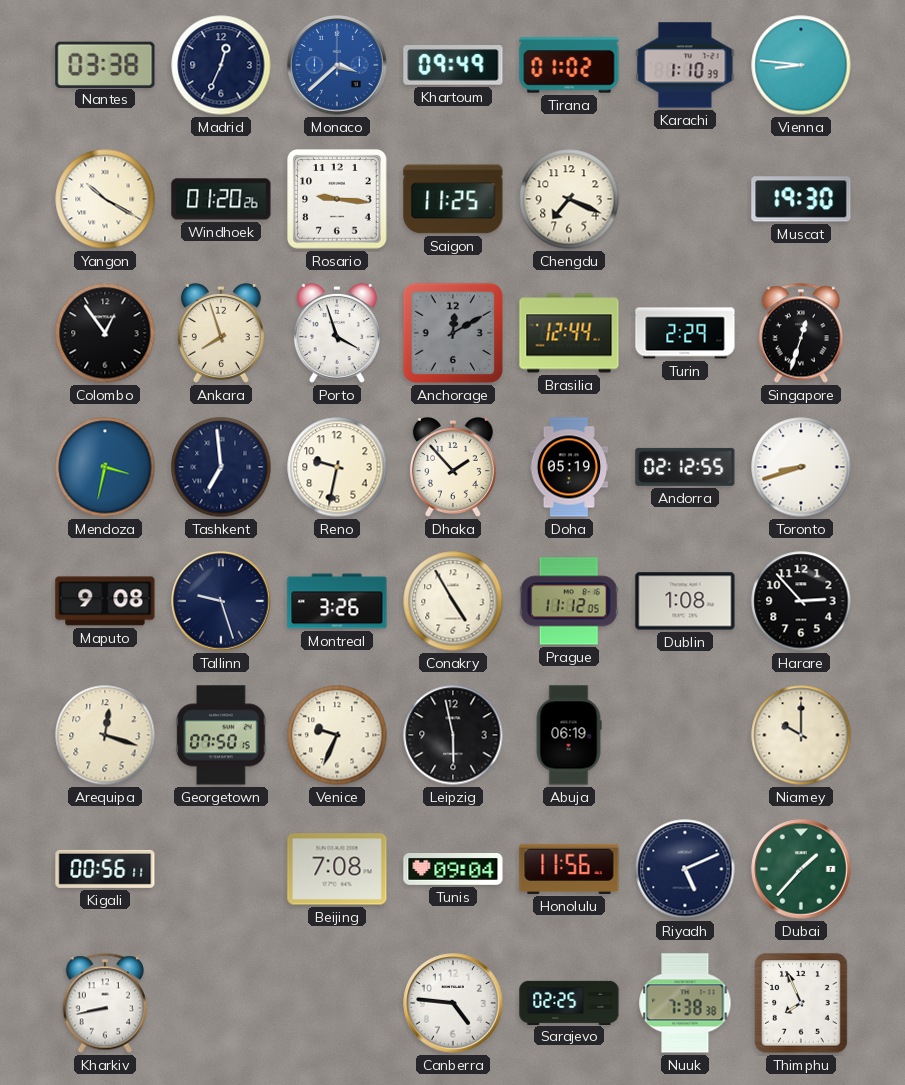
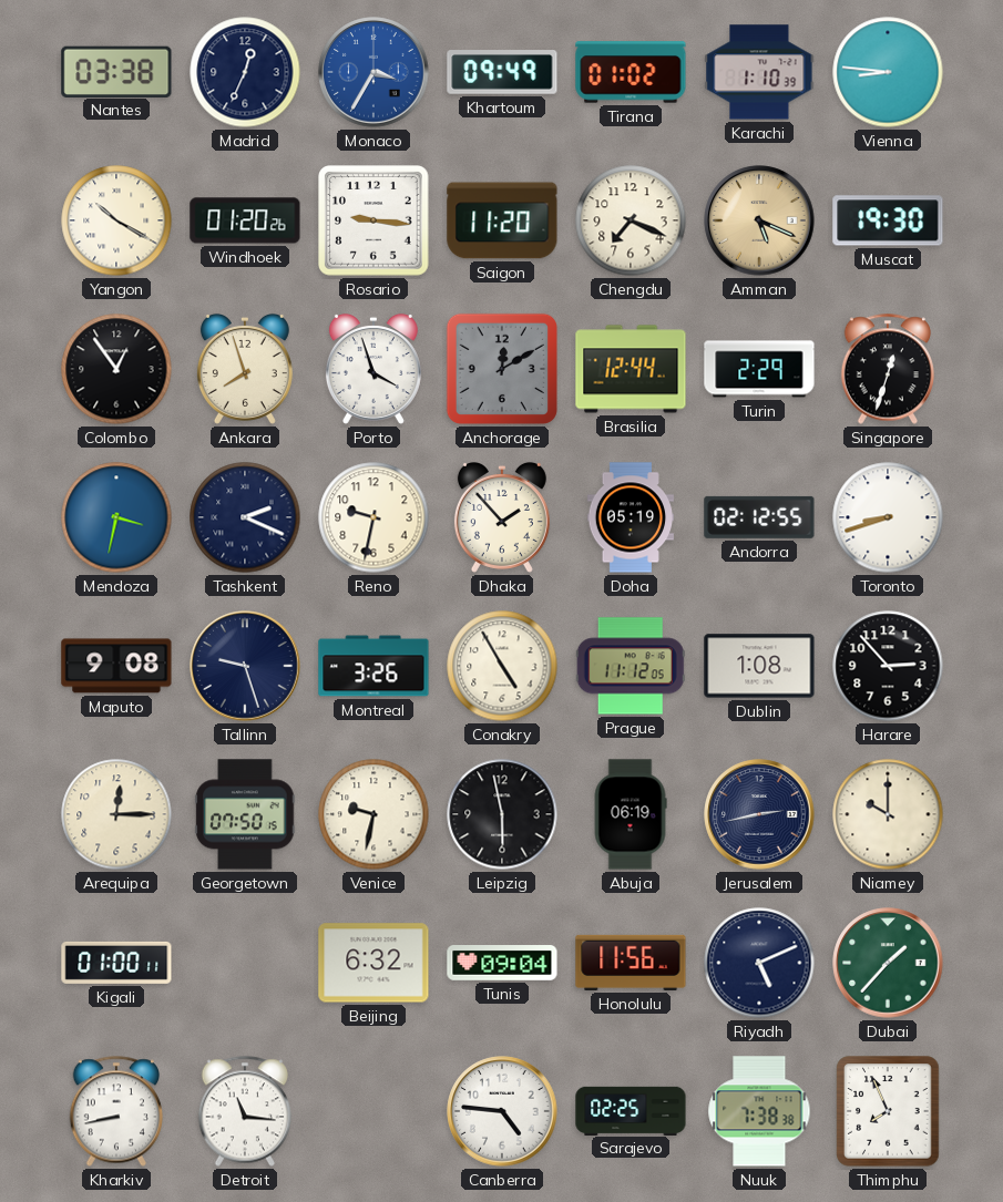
Monaco: 3:38 -> 3:35 (373, 72)
Saigon: 11:25 -> 11:20 (502, 220)
Amman: none -> 5:19 (759, 220)
Tashkent: 6:59 -> 2:19 (245, 517)
Arequipa: 12:18 -> 12:15 (116, 814)
Venice: 9:34 -> 9:32 (373, 814)
Jerusalem: none -> 2:43 (759, 814)
Kigali: 00:56 -> 01:00 (116, 963)
Beijing: 7:08 -> 6:32 (373, 963)
Detroit: none -> 11:16 (244, 1111)
